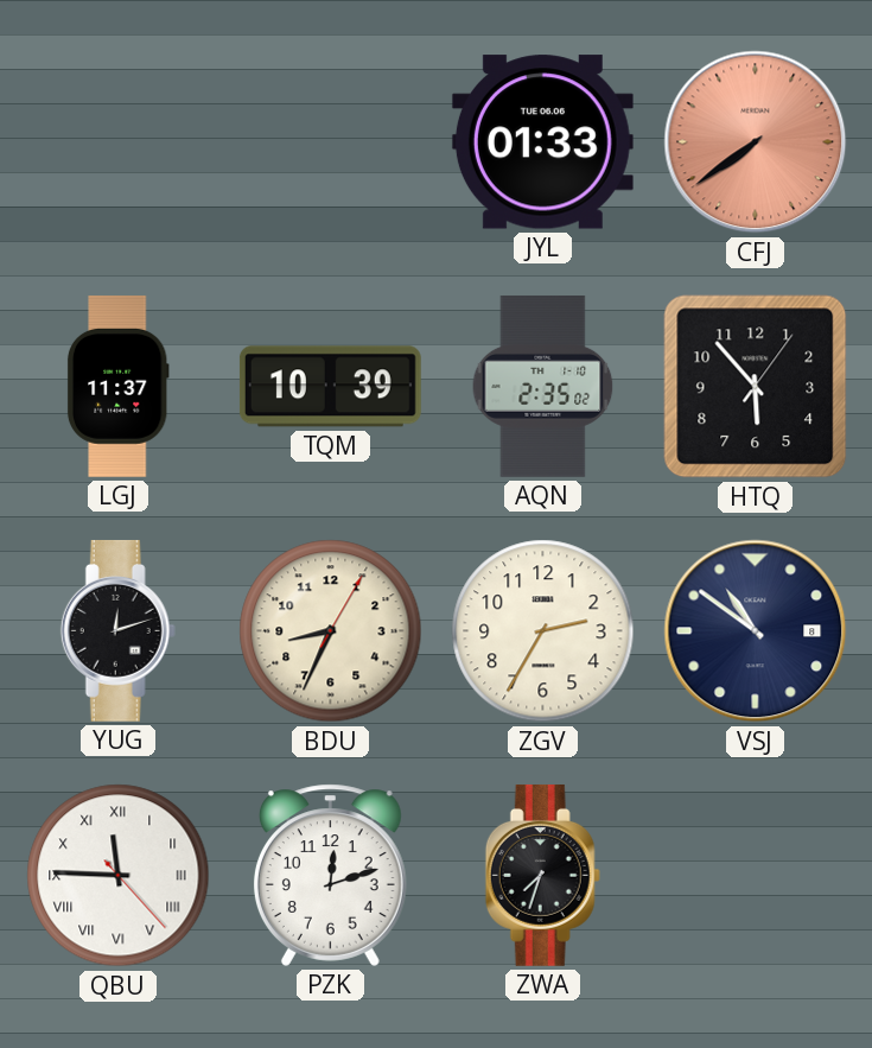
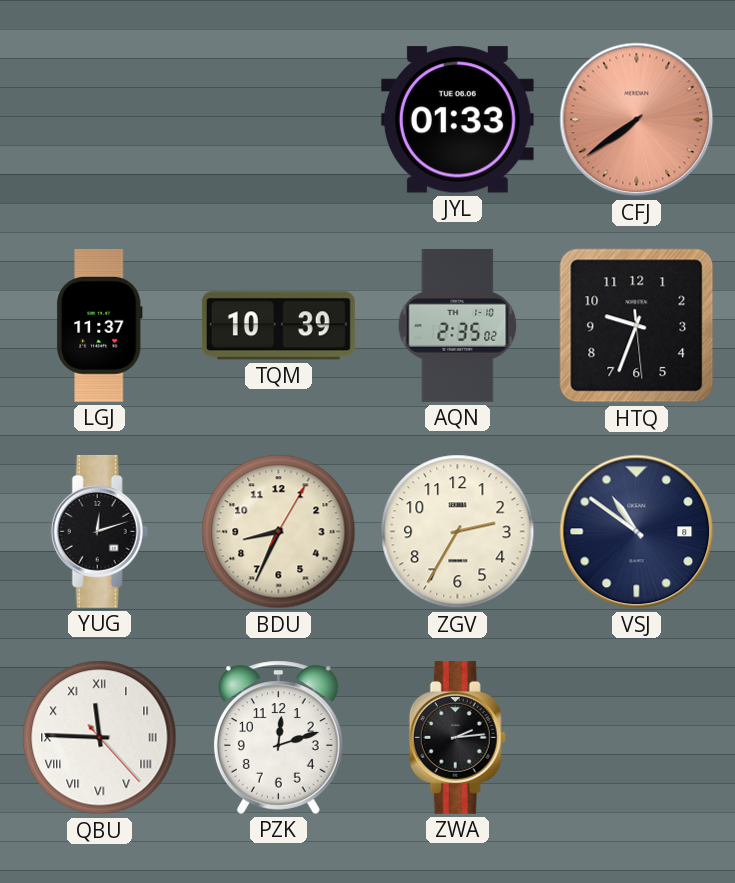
HTQ: 5:53 -> 9:33 (637, 326)
ZWA: 7:33 -> 2:14 (457, 737)
